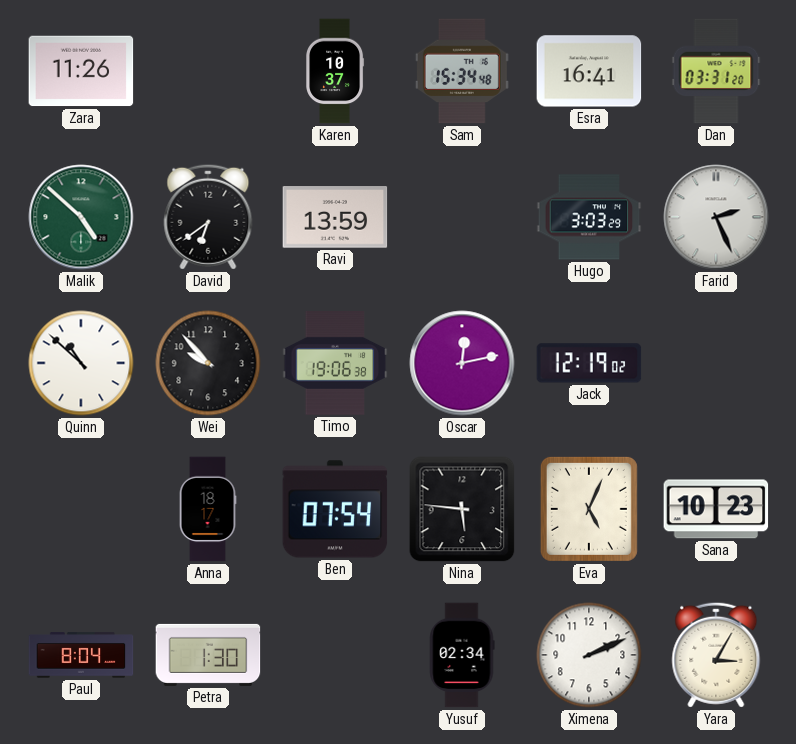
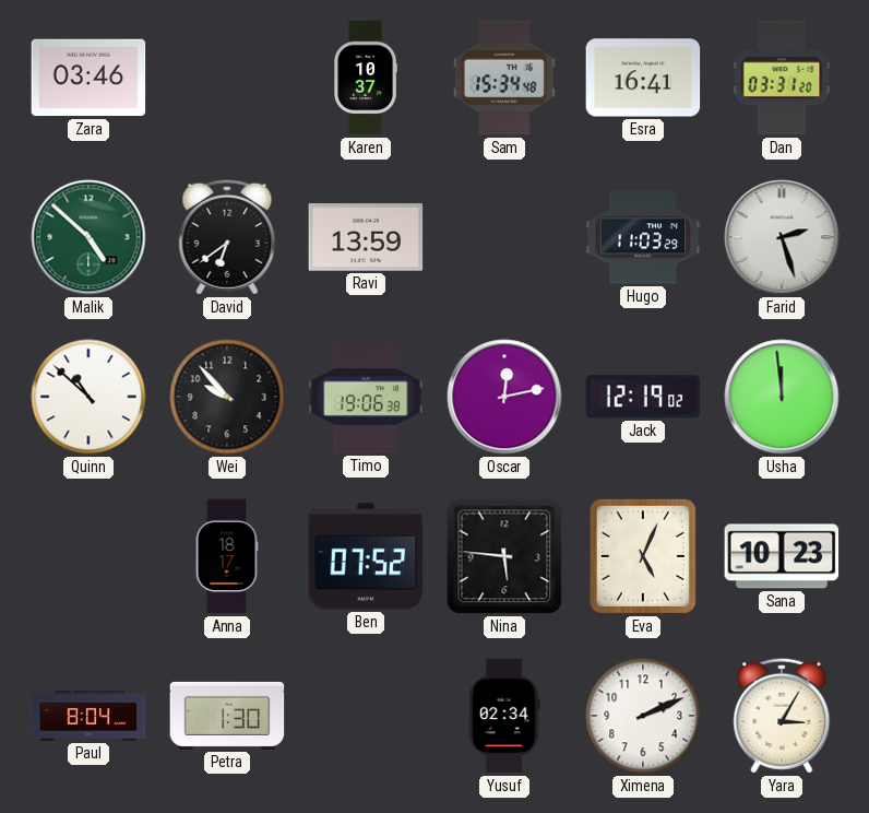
Zara: 11:26 -> 03:46 (88, 78)
Hugo: 3:03 -> 11:03 (643, 237)
Farid: 2:26 -> 2:27 (782, 237)
Usha: none -> 11:59 (782, 397)
Ben: 07:54 -> 07:52 (366, 556)
